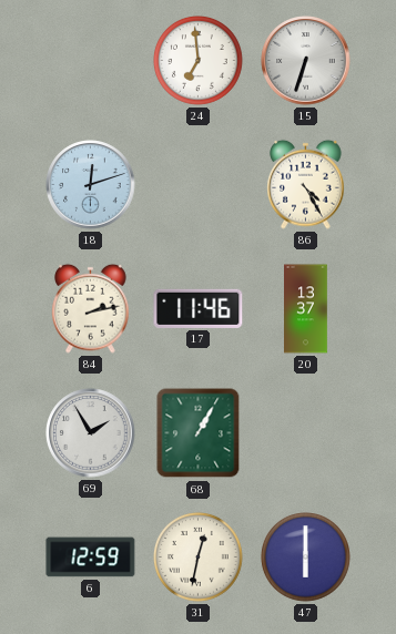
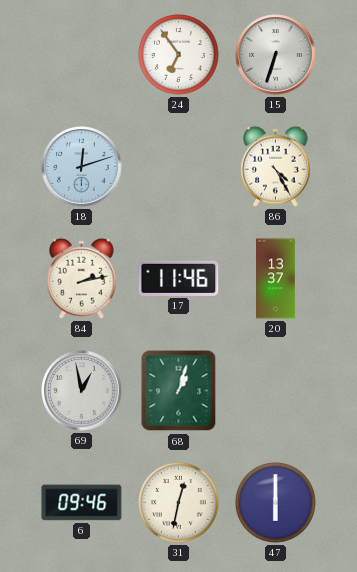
24: 6:59 -> 6:54 (179, 55)
69: 1:55 -> 12:58 (82, 391)
68: 1:05 -> 1:03 (179, 391)
6: 12:59 -> 09:46 (82, 503)
